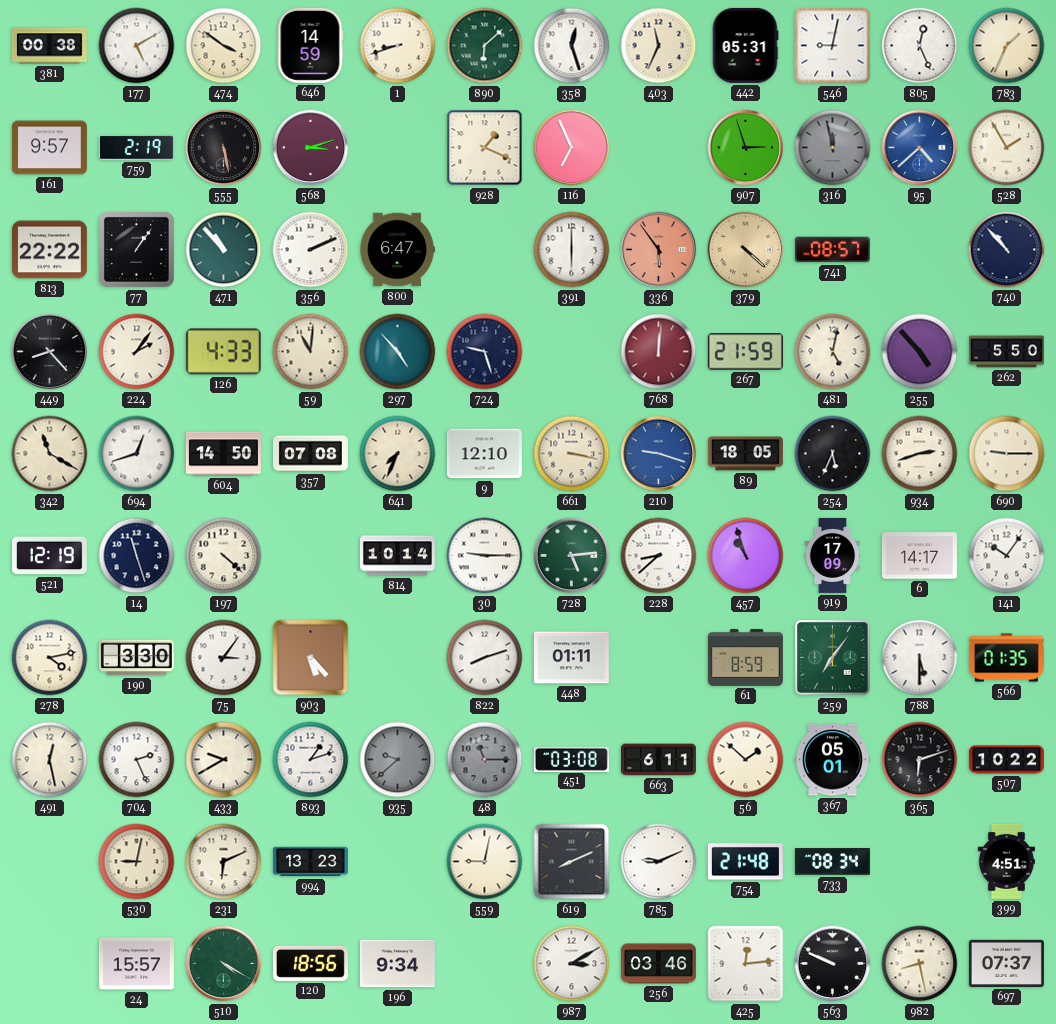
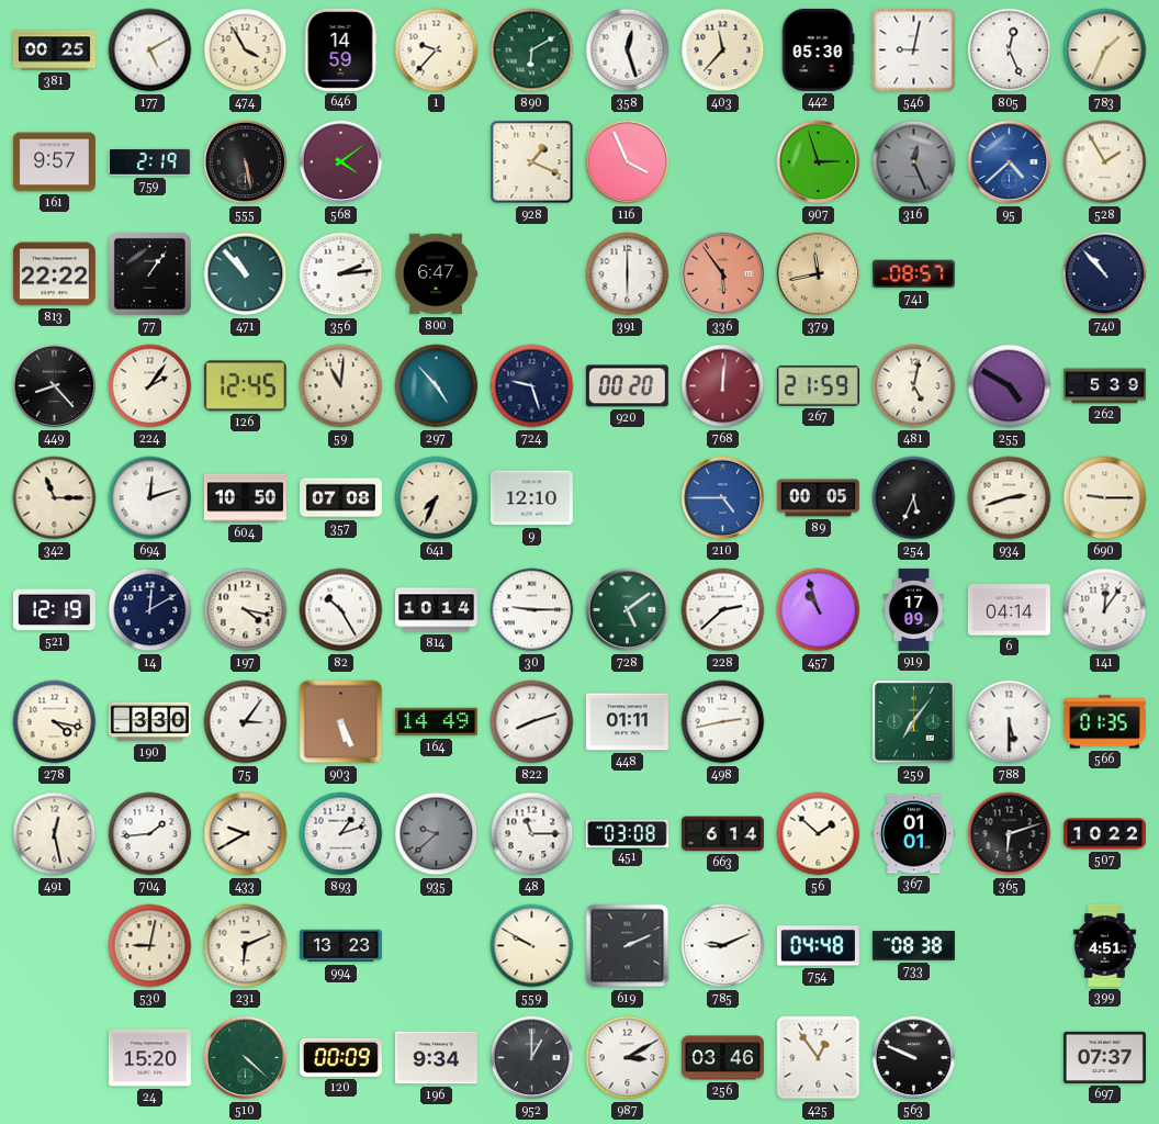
381: 00:38 -> 00:25 (54, 50)
474: 3:51 -> 3:55 (246, 50)
1: 8:42 -> 9:37 (437, 50)
890: 6:08 -> 6:10 (532, 50)
403: 11:34 -> 11:37 (723, 50)
442: 05:31 -> 05:30 (818, 49)
568: 3:12 -> 4:09 (341, 162)
116: 6:56 -> 3:56 (628, 162)
316: 11:58 -> 12:26 (914, 162)
356: 2:11 -> 2:14 (341, 274)
379: 4:22 -> 11:43 (819, 274)
126: 4:33 -> 12:45 (245, 386)
920: none -> 00:20 (627, 386)
255: 4:53 -> 4:50 (1010, 386)
262: 5:50 -> 5:39 (1104, 386)
342: 11:20 -> 11:15 (55, 498)
694: 12:42 -> 12:12 (150, 498)
604: 14:50 -> 10:50 (245, 498)
661: 3:17 -> none (572, 454)
210: 9:18 -> 4:45 (723, 498)
89: 18:05 -> 00:05 (818, 498)
14: 11:27 -> 12:10 (150, 610)
197: 4:22 -> 4:17 (246, 610)
82: none -> 10:25 (341, 610)
728: 5:14 -> 5:09 (628, 610)
228: 8:38 -> 2:38 (723, 610)
6: 14:17 -> 04:14 (1009, 610)
141: 10:06 -> 12:06 (1105, 610)
278: 4:13 -> 4:17 (55, 722)
903: 5:23 -> 5:26 (341, 722)
164: none -> 14:49 (436, 722)
498: none -> 2:43 (723, 722)
61: 8:59 -> none (745, 657)
704: 2:26 -> 1:44 (150, 834)
48 dial: grey -> white (532, 834)
663: 6:11 -> 6:14 (722, 834)
367: 05:01 -> 01:01 (913, 834)
559: 9:02 -> 9:50 (532, 946)
619: 8:11 -> 2:11 (628, 946)
754: 21:48 -> 04:48 (818, 946)
733: 08:34 -> 08:38 (913, 946)
24: 15:57 -> 15:20 (149, 1058)
510: 4:20 -> 4:22 (246, 1058)
120: 18:56 -> 00:09 (340, 1057)
952: none -> 1:00 (532, 1058)
425: 12:14 -> 12:54 (819, 1058)
982: 8:28 -> none (920, 964)
